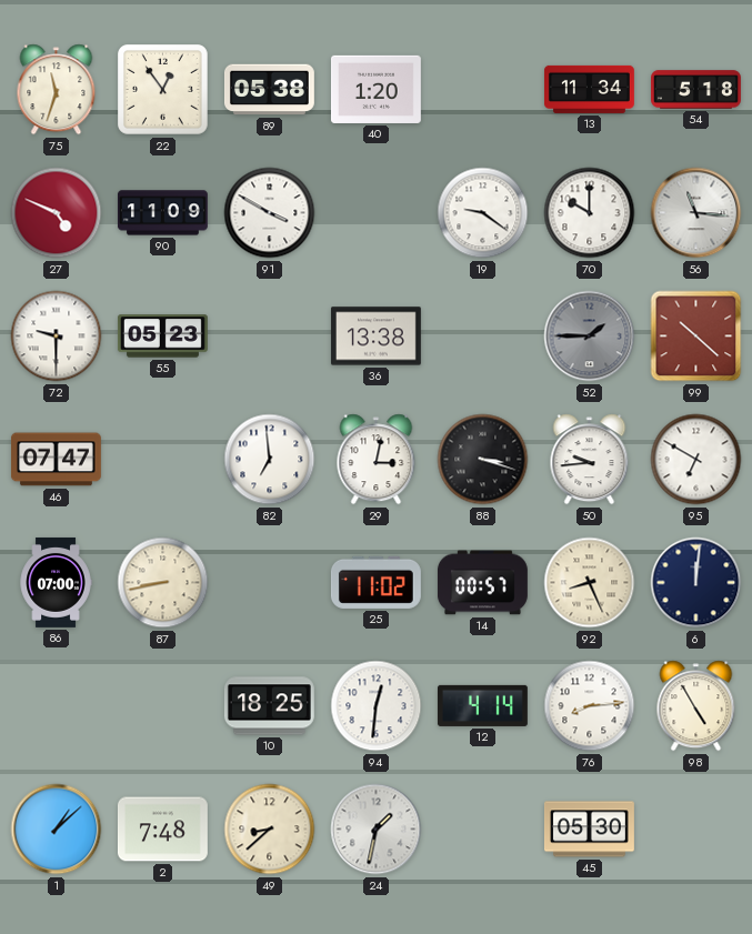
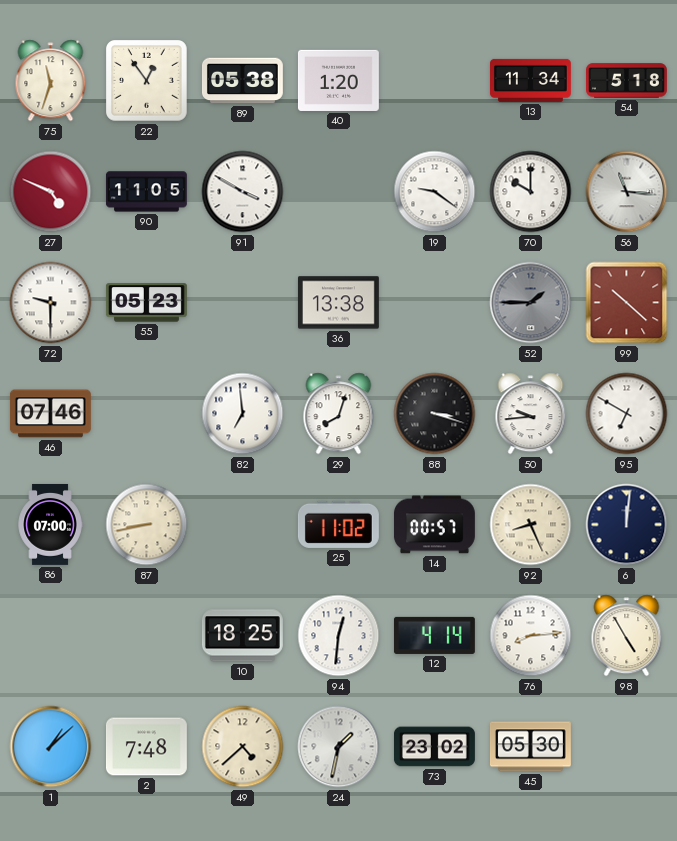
90: 11:09 -> 11:05 (146, 192)
46: 07:47 -> 07:46 (50, 414)
29: 3:02 -> 8:03 (339, 414)
49: 8:38 -> 4:38 (243, 747)
73: none -> 23:02 (434, 747)
